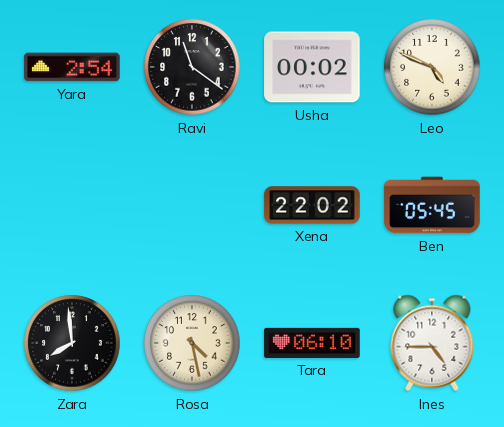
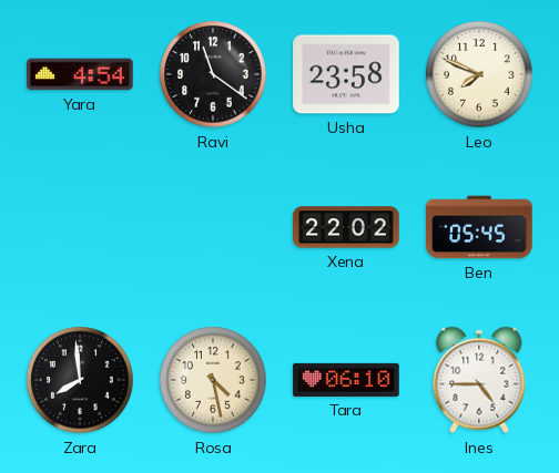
Yara: 2:54 -> 4:54 (80, 74)
Usha: 00:02 -> 23:58 (346, 74)
Leo: 4:49 -> 7:49 (479, 74)
